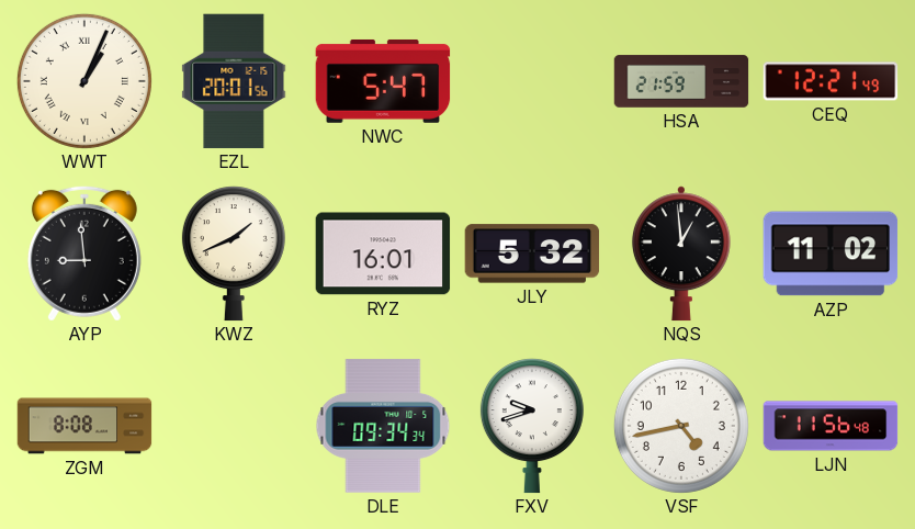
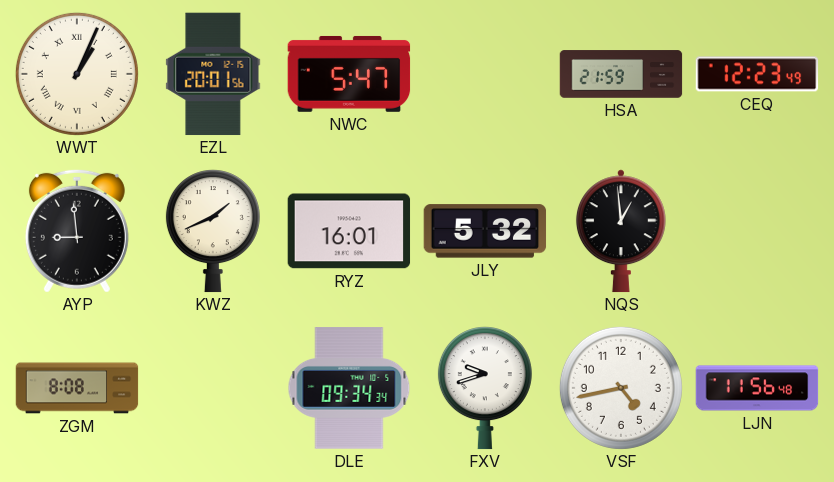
CEQ: 12:21 -> 12:23 (757, 74)
AZP: 11:02 -> none (831, 254)
